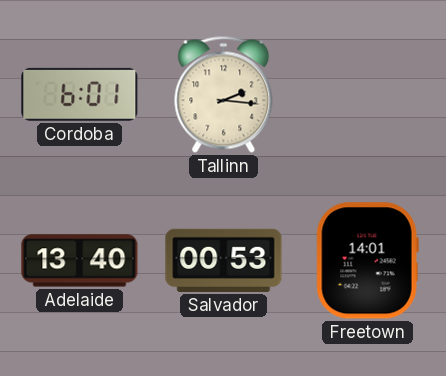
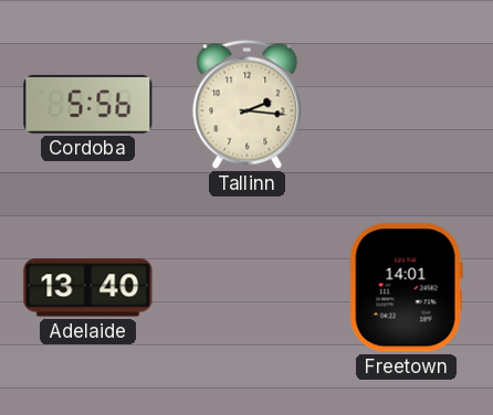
Cordoba: 6:01 -> 5:56 (88, 104)
Salvador: 00:53 -> none (224, 260)
